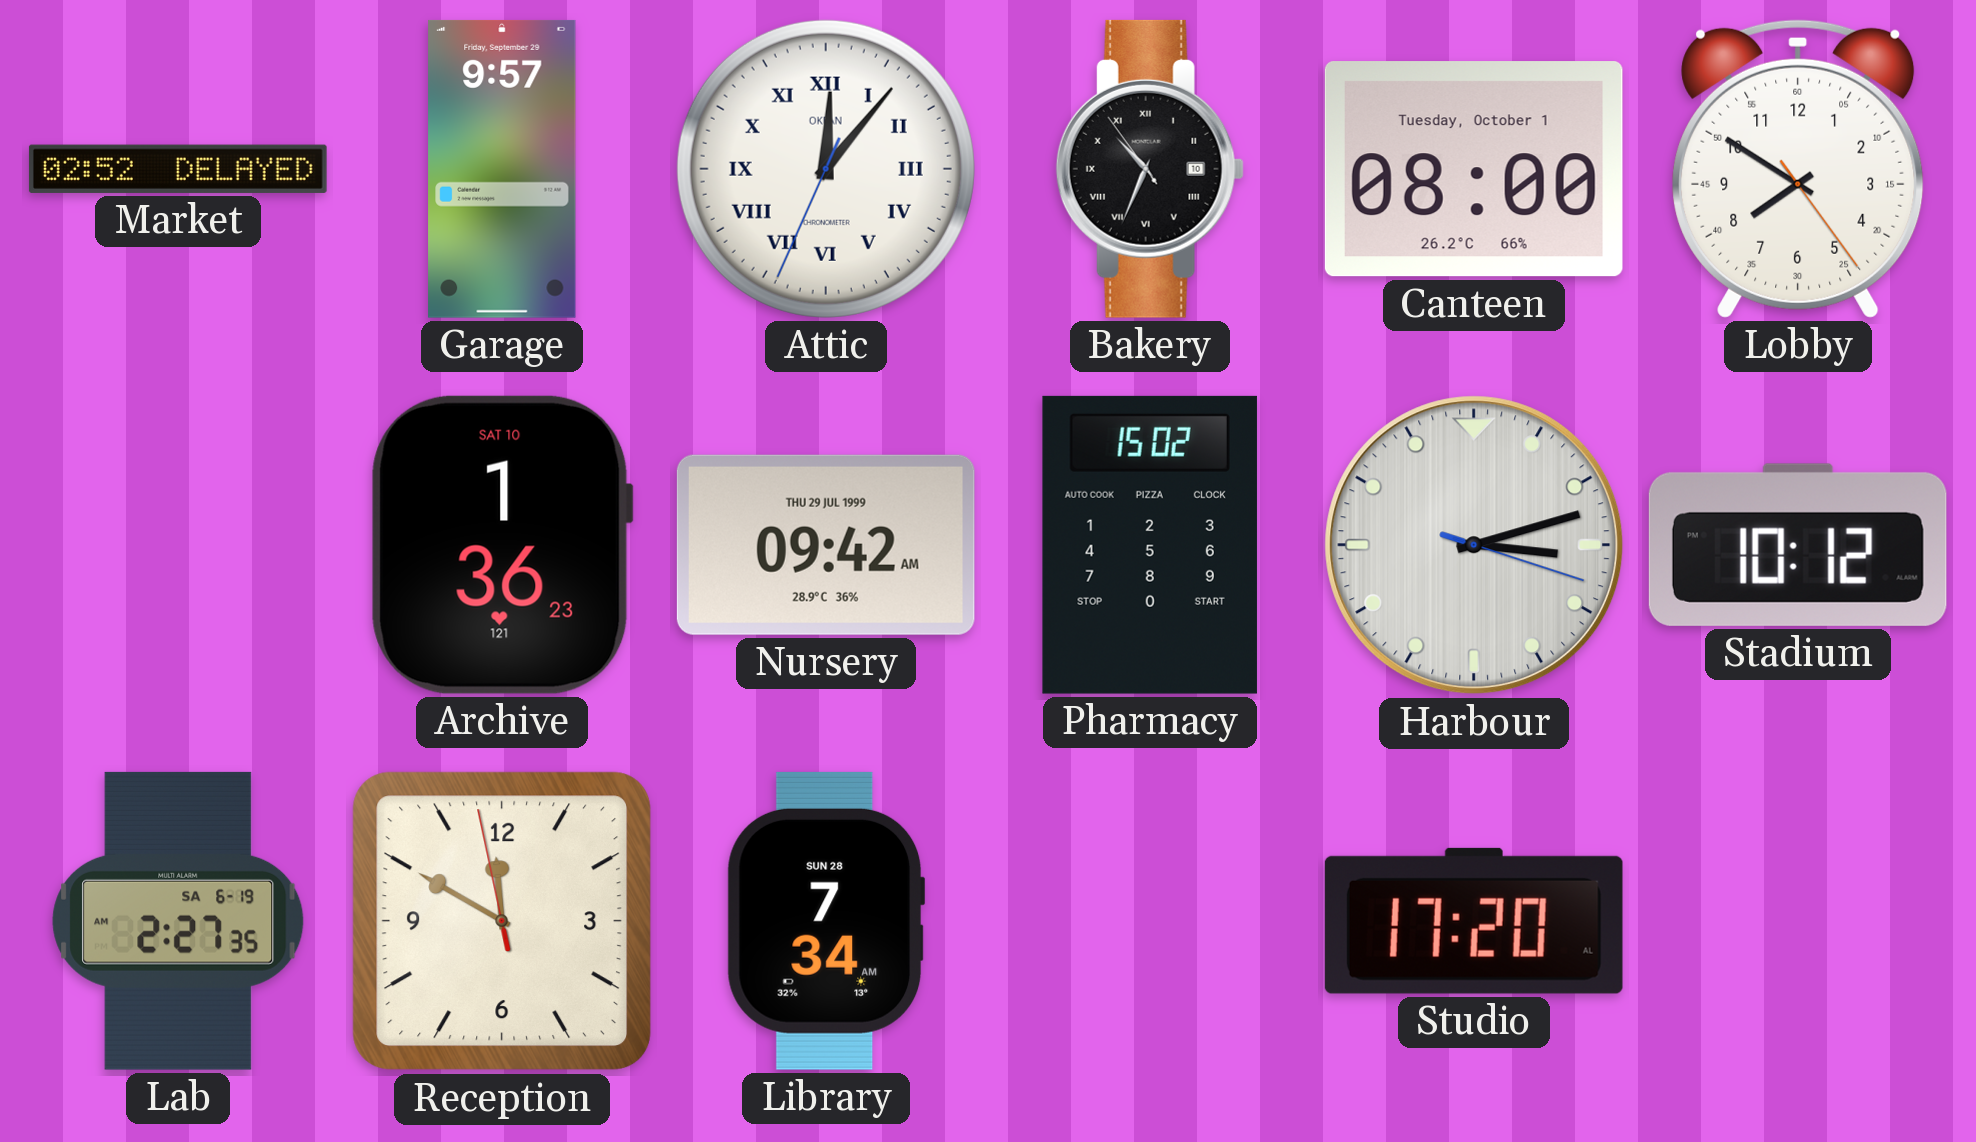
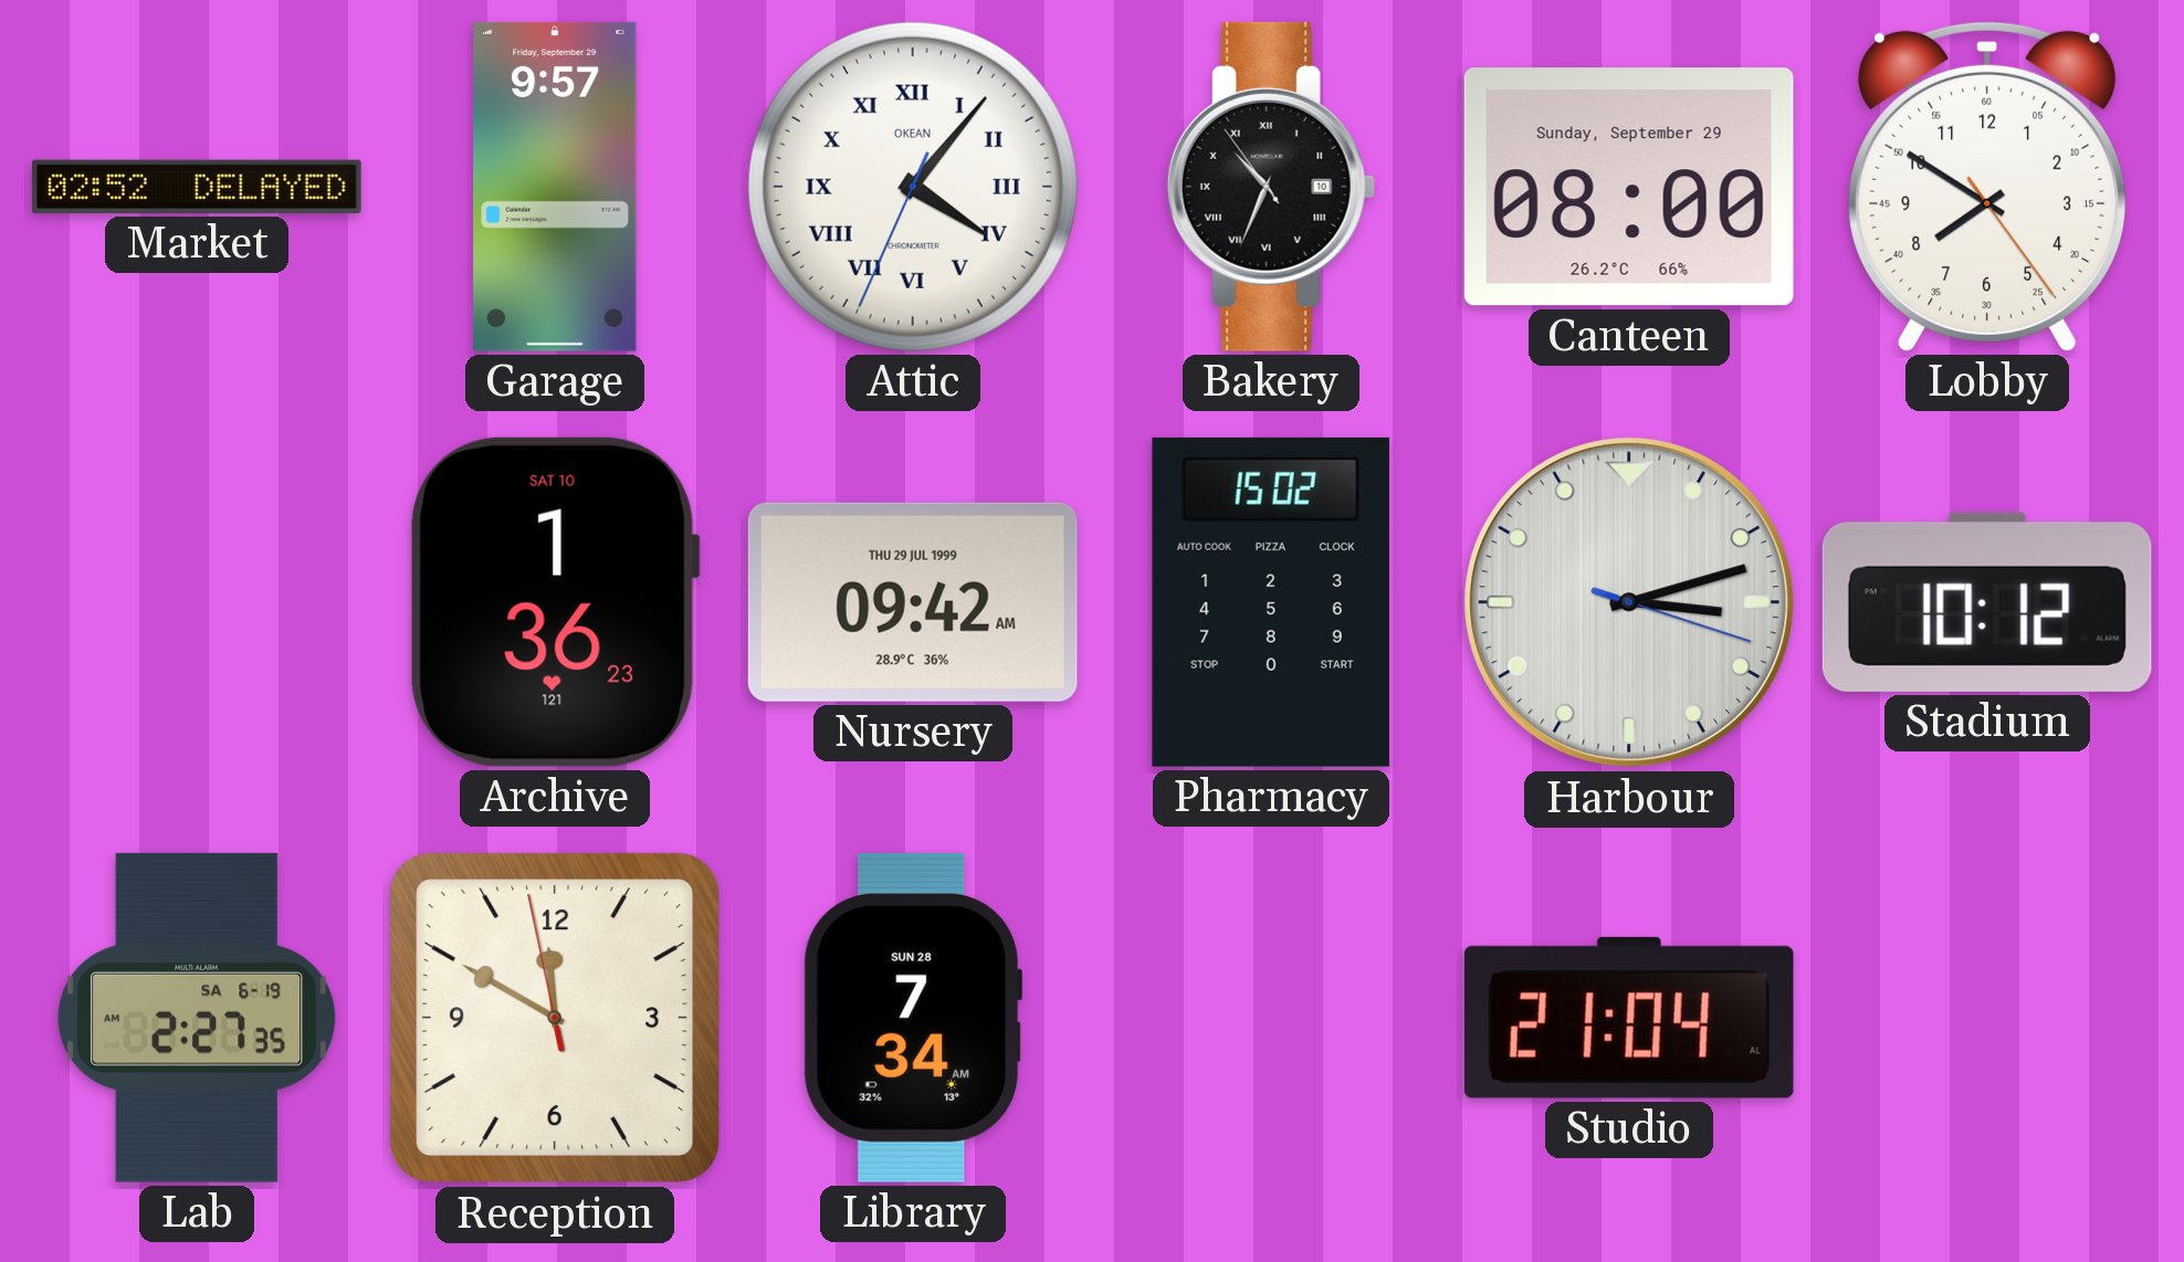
Attic: 12:06 -> 4:06 (913, 187)
Canteen date: Tuesday, October 1 -> Sunday, September 29 (1629, 187)
Studio: 17:20 -> 21:04 (1629, 1018)
